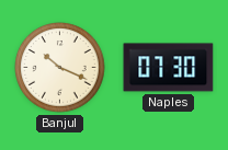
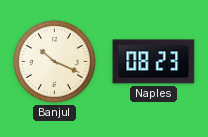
Naples: 07:30 -> 08:23 (154, 62)
